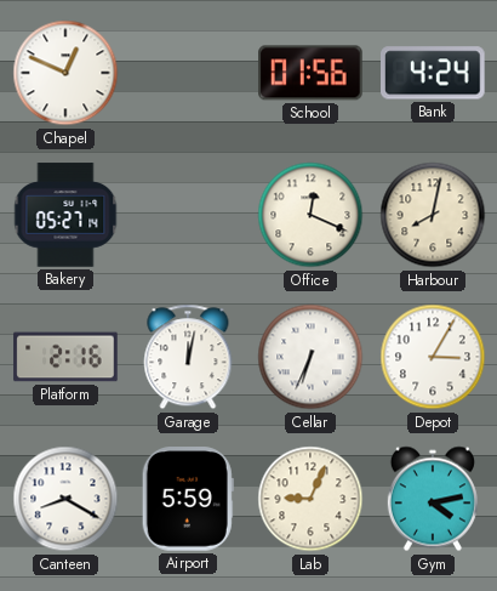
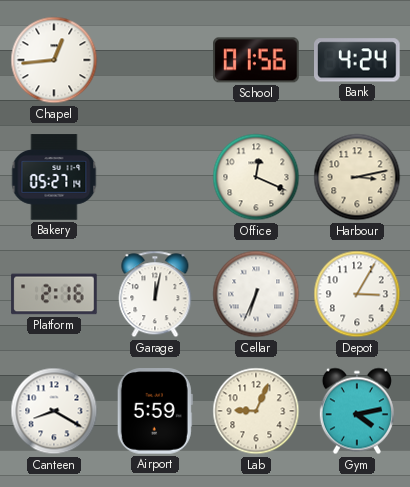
Chapel: 12:49 -> 12:44 (54, 60)
Harbour: 8:02 -> 3:13 (357, 177)
